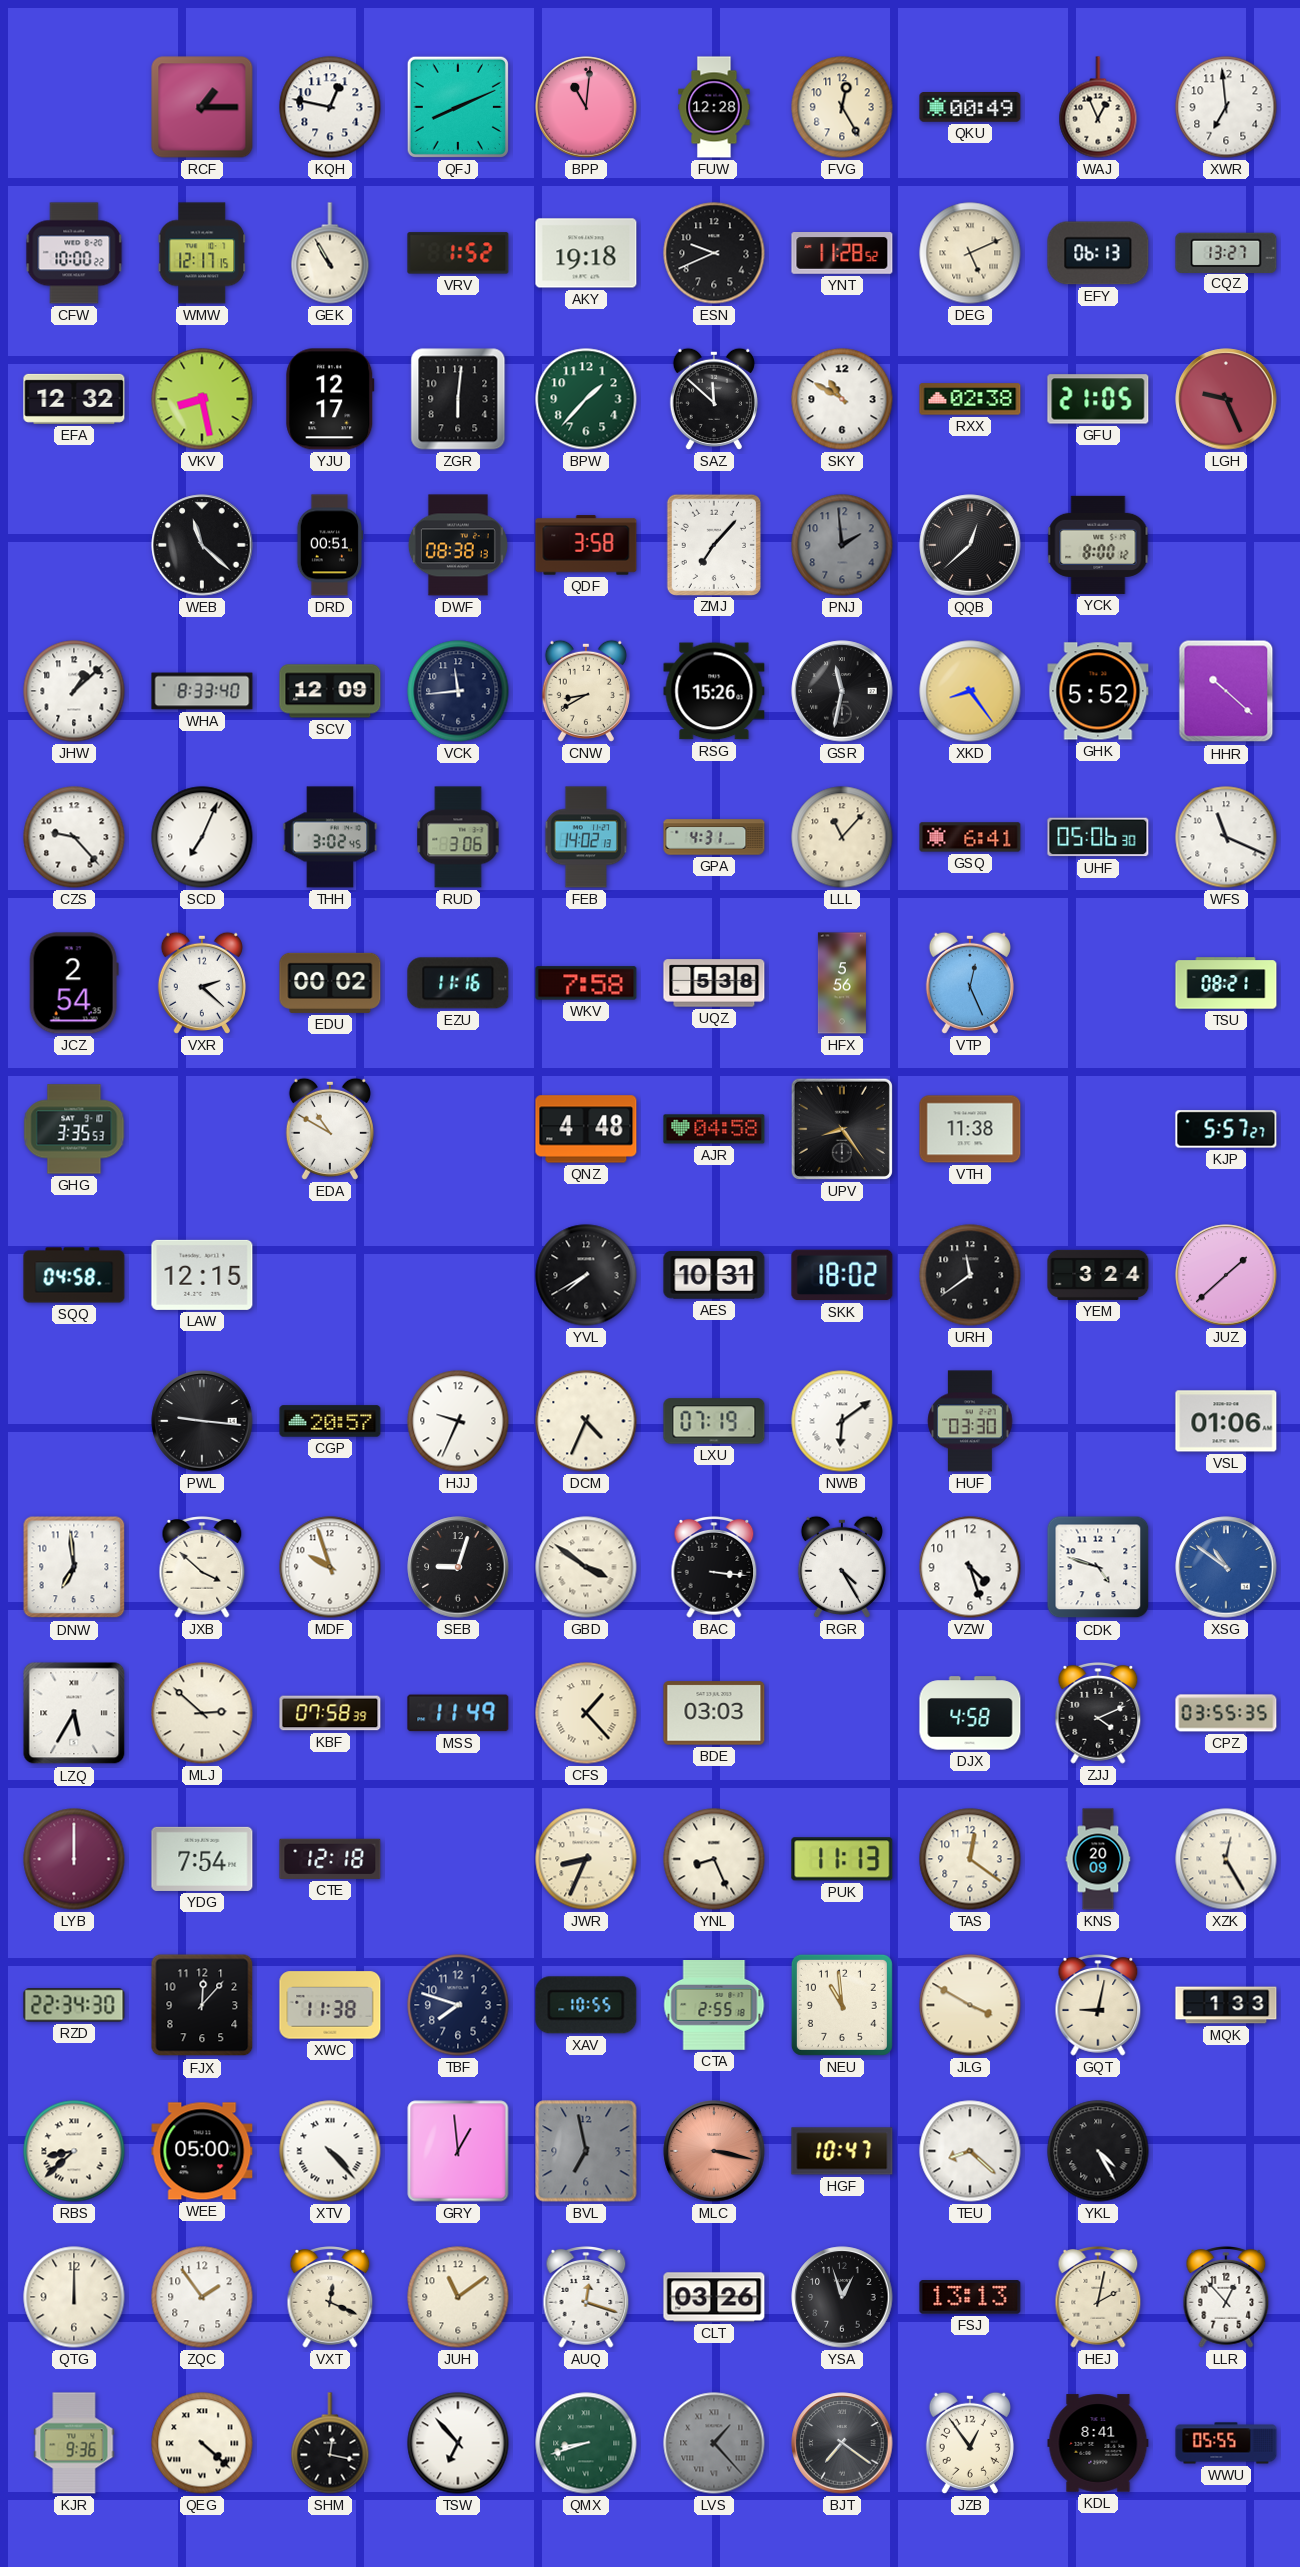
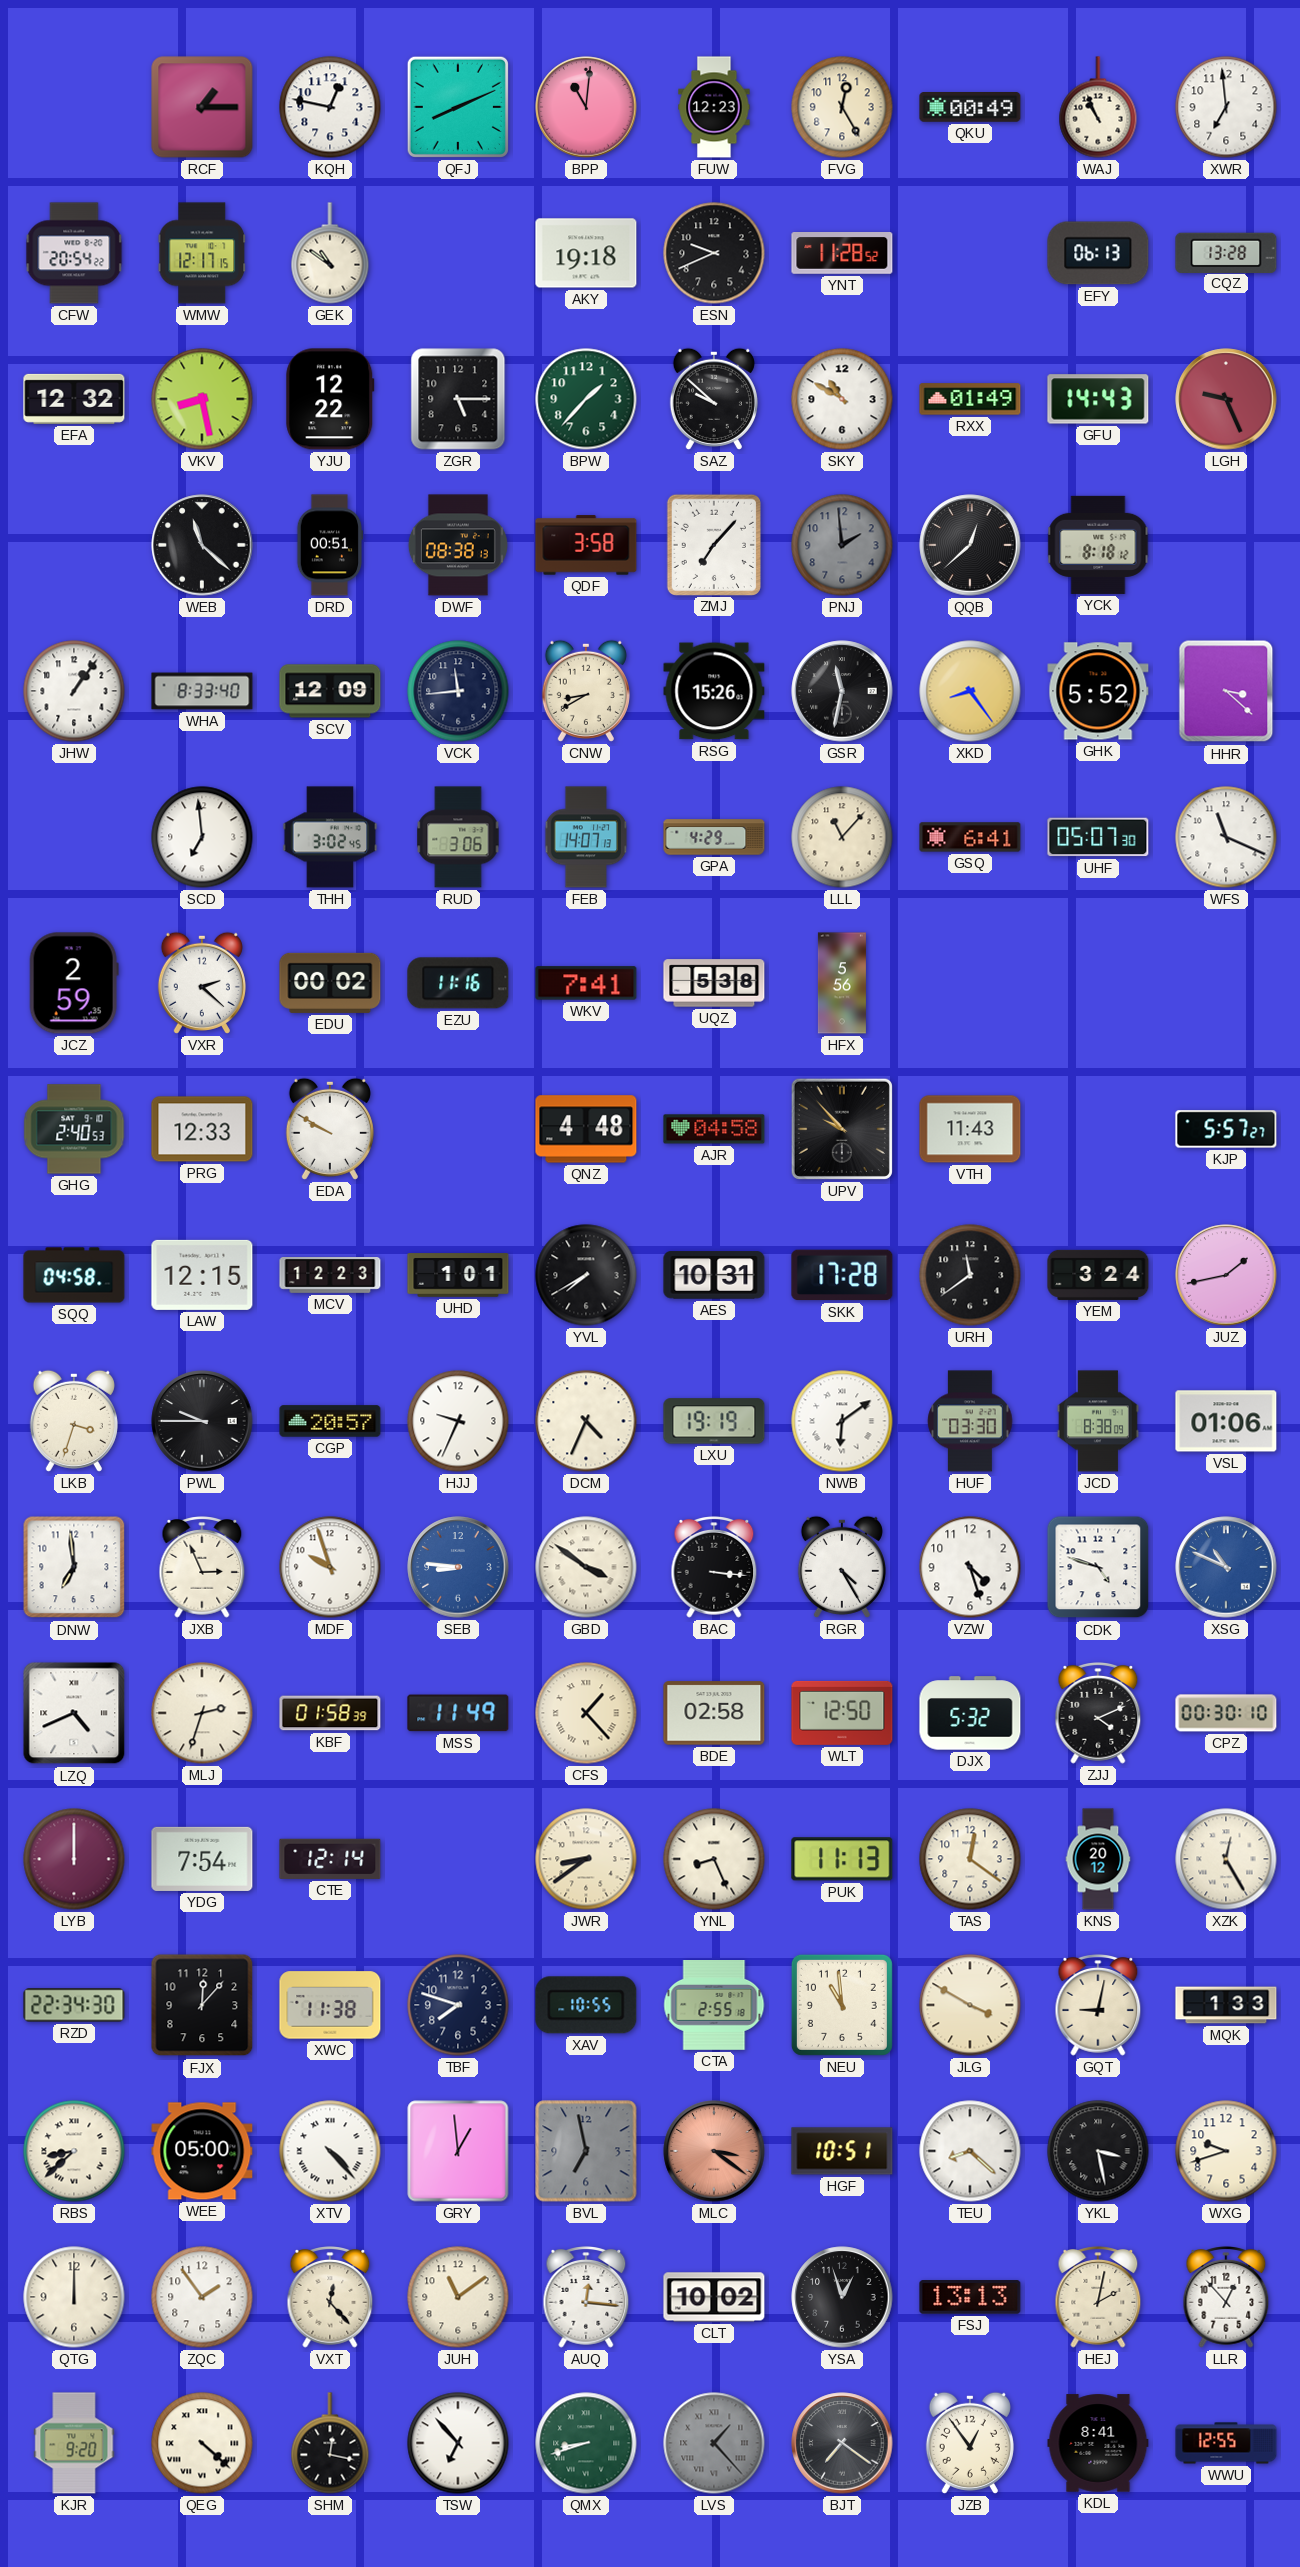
FUW: 12:28 -> 12:23 (714, 107)
WAJ: 12:56 -> 10:56 (1098, 107)
CFW: 10:00 -> 20:54 (74, 253)
GEK: 10:55 -> 10:51 (330, 253)
VRV: 1:52 -> none (458, 253)
DEG: 5:11 -> none (970, 253)
CQZ: 13:27 -> 13:28 (1226, 252)
YJU: 12:17 -> 12:22 (330, 399)
ZGR: 6:01 -> 5:15 (458, 399)
SAZ: 11:52 -> 9:52 (714, 399)
RXX: 02:38 -> 01:49 (970, 399)
GFU: 21:05 -> 14:43 (1098, 399)
YCK: 8:00 -> 8:18 (1098, 545)
JHW: 1:08 -> 1:06 (74, 691)
HHR: 10:22 -> 3:22 (1226, 691)
CZS: 9:23 -> none (74, 837)
SCD: 7:04 -> 6:59 (202, 837)
FEB: 14:02 -> 14:07 (586, 837)
GPA: 4:31 -> 4:29 (714, 837)
UHF: 05:06 -> 05:07 (1098, 837)
JCZ: 2:54 -> 2:59 (74, 983)
WKV: 7:58 -> 7:41 (586, 983)
VTP: 12:26 -> none (970, 983)
TSU: 08:21 -> none (1226, 983)
GHG: 3:35 -> 2:40 (74, 1129)
PRG: none -> 12:33 (202, 1129)
EDA: 10:50 -> 9:50 (330, 1129)
UPV: 8:24 -> 9:53 (842, 1129)
VTH: 11:38 -> 11:43 (970, 1129)
MCV: none -> 12:23 (330, 1276)
UHD: none -> 1:01 (458, 1275)
SKK: 18:02 -> 17:28 (842, 1275)
JUZ: 1:38 -> 1:43 (1226, 1275)
LKB: none -> 3:33 (74, 1421)
PWL: 9:16 -> 9:45 (202, 1421)
LXU: 07:19 -> 19:19 (714, 1421)
JCD: none -> 8:38 (1098, 1421)
JXB: 3:52 -> 2:56 (202, 1567)
SEB: 9:03 -> 8:46 (458, 1567)
SEB dial: black -> blue (458, 1567)
XSG: 10:51 -> 10:49 (1226, 1567)
LZQ: 5:35 -> 4:41 (74, 1713)
MLJ: 2:52 -> 2:33 (202, 1713)
KBF: 07:58 -> 01:58 (330, 1713)
BDE: 03:03 -> 02:58 (714, 1713)
WLT: none -> 12:50 (842, 1713)
DJX: 4:58 -> 5:32 (970, 1713)
CPZ: 03:55 -> 00:30 (1226, 1713)
CTE: 12:18 -> 12:14 (330, 1859)
JWR: 8:34 -> 8:39 (586, 1859)
KNS: 20:09 -> 20:12 (1098, 1859)
MLC: 3:17 -> 3:21 (714, 2151)
HGF: 10:47 -> 10:51 (842, 2151)
YKL: 4:25 -> 3:28 (1098, 2151)
WXG: none -> 9:42 (1226, 2151)
VXT: 12:19 -> 12:23 (330, 2297)
AUQ: 12:18 -> 12:16 (586, 2297)
CLT: 03:26 -> 10:02 (714, 2297)
KJR: 9:36 -> 9:20 (74, 2443)
WWU: 05:55 -> 12:55 (1226, 2443)
